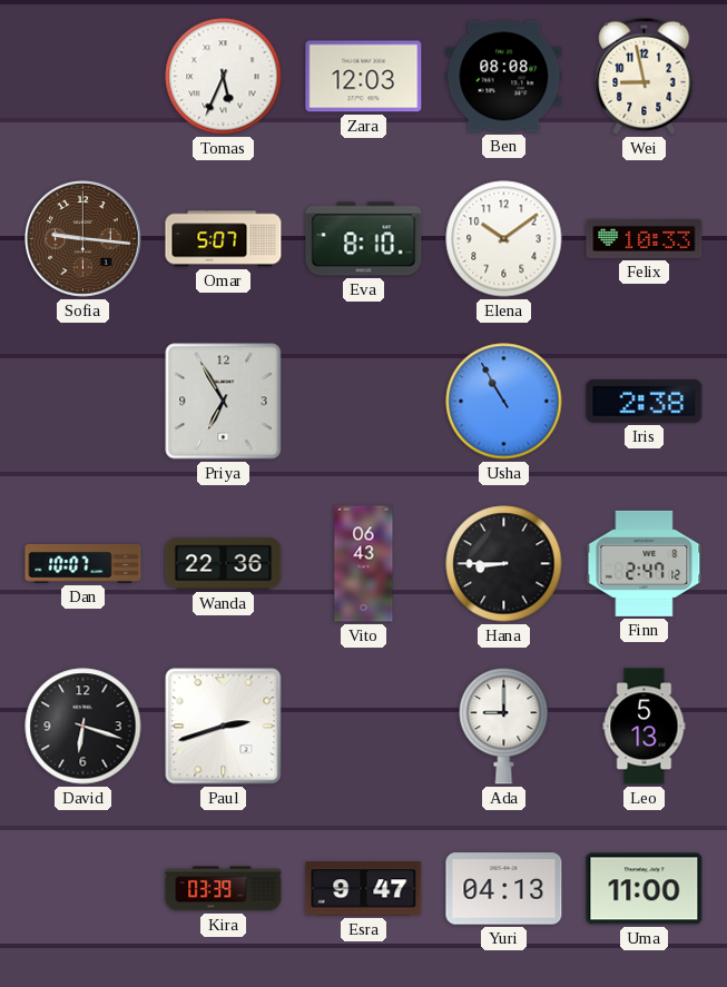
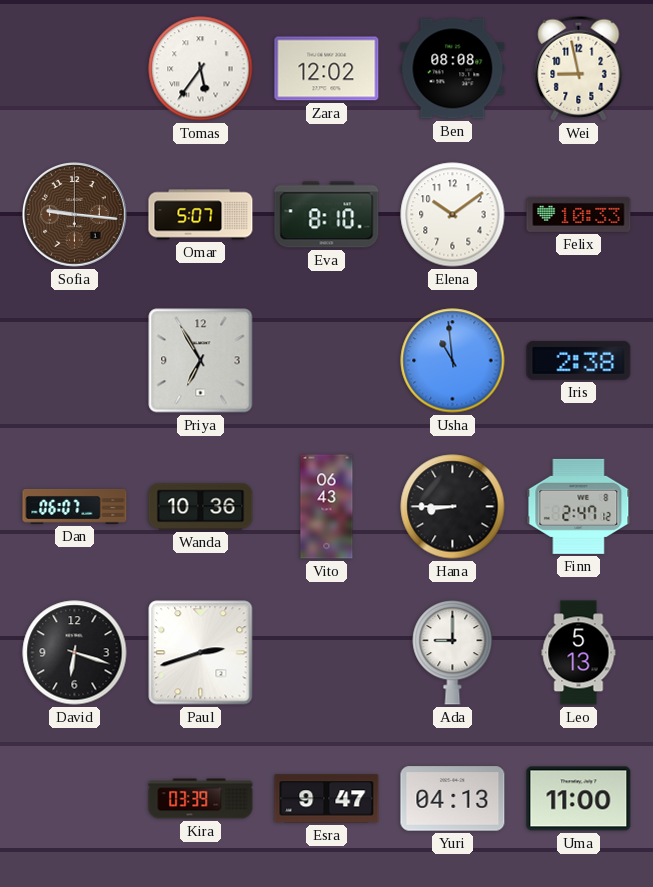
Tomas: 5:34 -> 5:36 (201, 69)
Zara: 12:03 -> 12:02 (327, 69)
Usha: 10:55 -> 10:59 (453, 361)
Dan: 10:07 -> 06:07 (75, 507)
Wanda: 22:36 -> 10:36 (201, 507)
